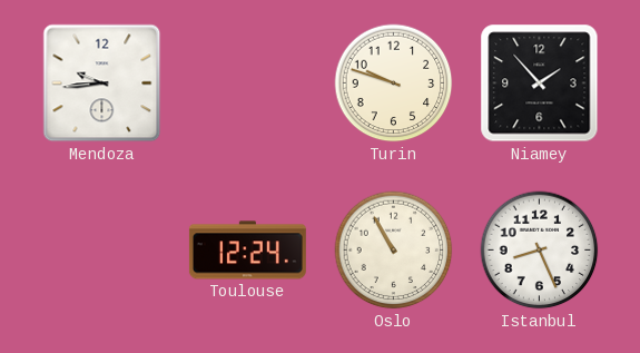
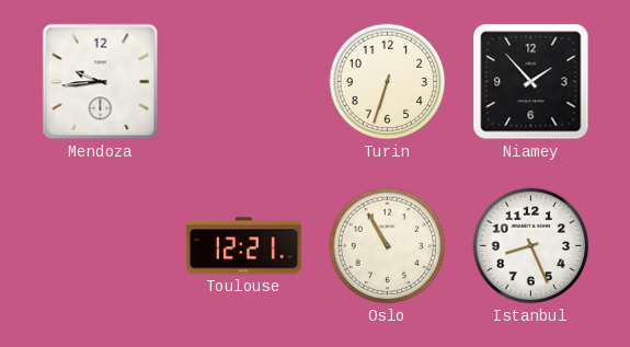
Turin: 9:48 -> 6:33 (388, 82)
Toulouse: 12:24 -> 12:21 (243, 246)
